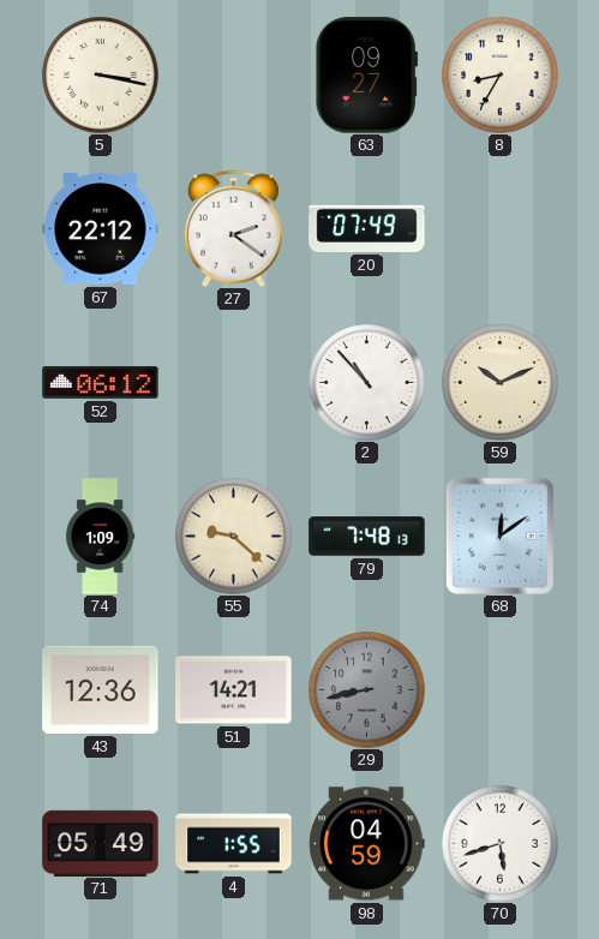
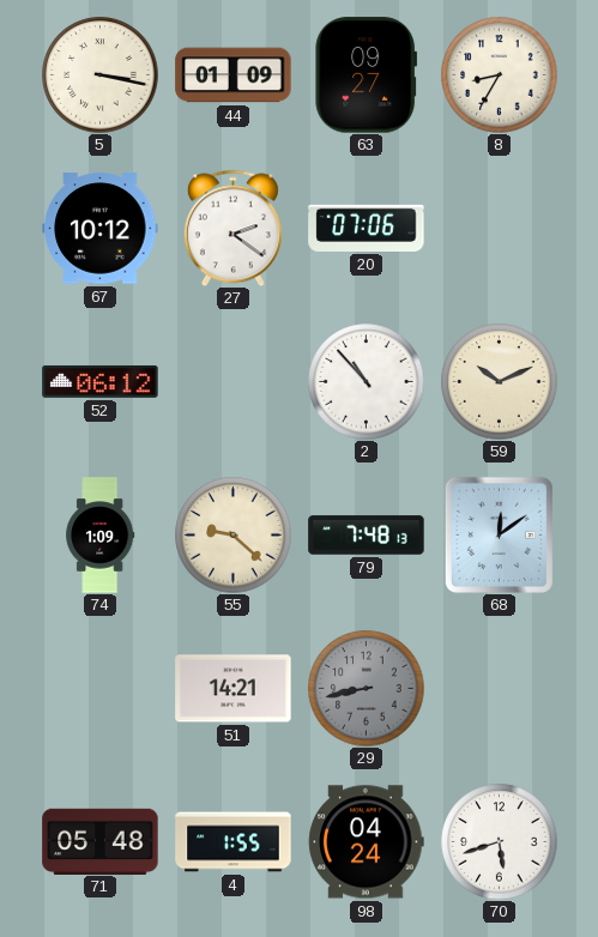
44: none -> 01:09 (234, 75)
67: 22:12 -> 10:12 (101, 229)
20: 07:49 -> 07:06 (367, 228)
43: 12:36 -> none (101, 689)
71: 05:49 -> 05:48 (101, 841)
98: 04:59 -> 04:24 (367, 842)
